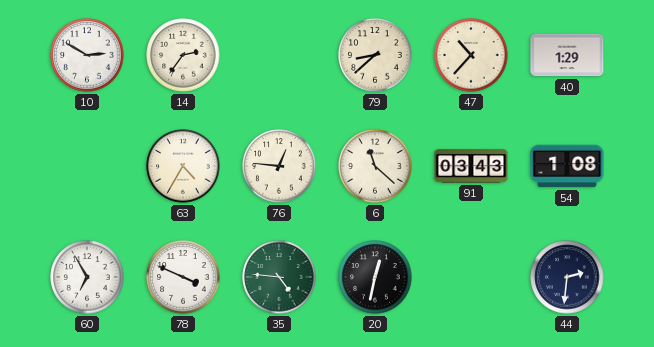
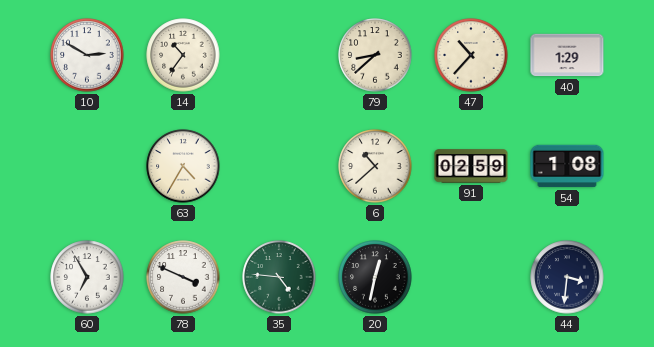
14: 2:36 -> 10:36 (183, 55)
76: 12:46 -> none (279, 166)
6: 11:22 -> 10:38 (375, 166)
91: 03:43 -> 02:59 (471, 166)
44: 2:31 -> 3:31 (567, 277)
